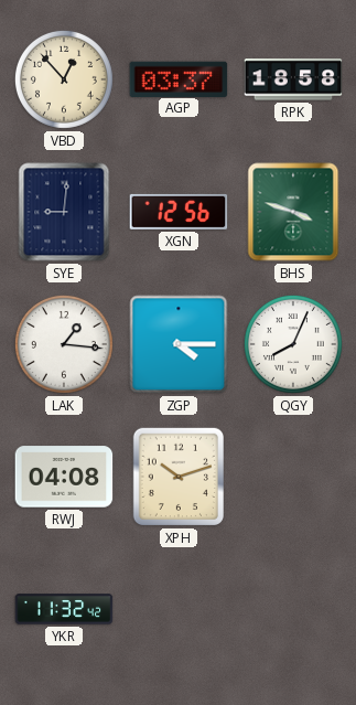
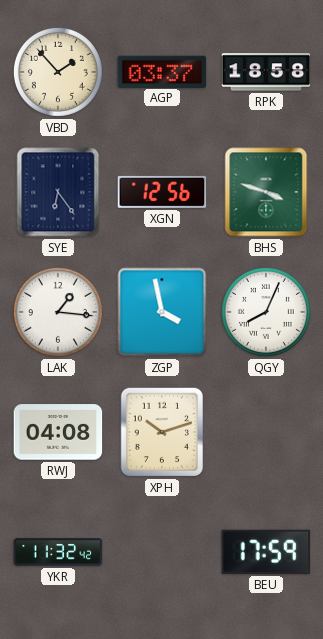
VBD: 12:53 -> 1:53 (58, 72)
SYE: 9:01 -> 6:24 (58, 192)
ZGP: 4:15 -> 3:58 (162, 312)
BEU: none -> 17:59 (266, 552)
